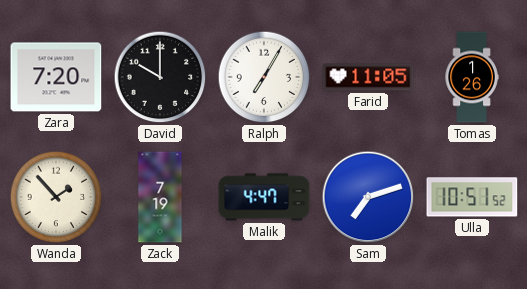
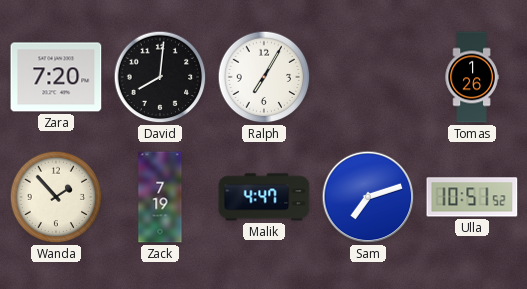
David: 10:00 -> 8:01 (160, 77)
Farid: 11:05 -> none (368, 77)
